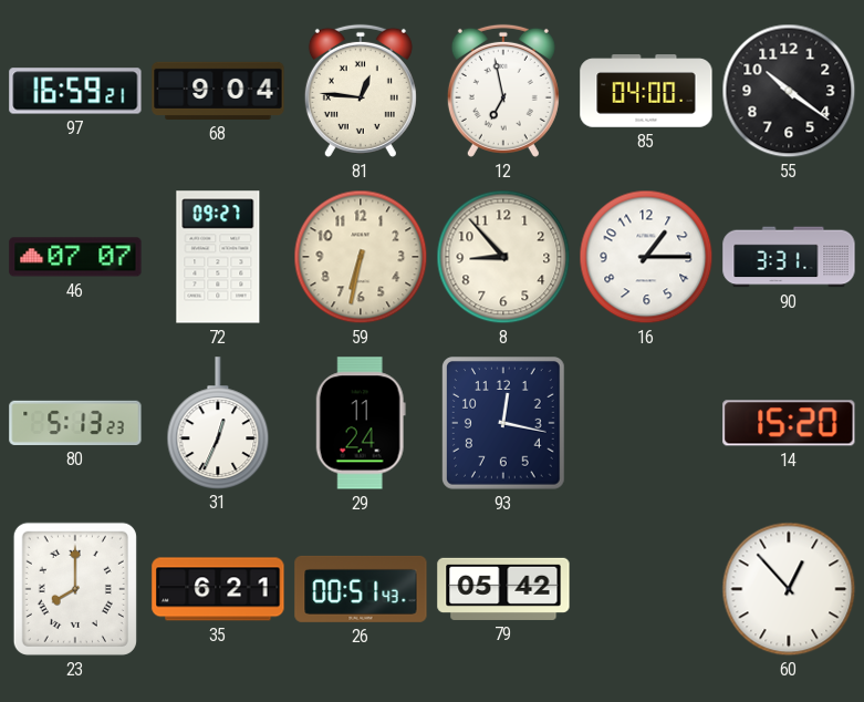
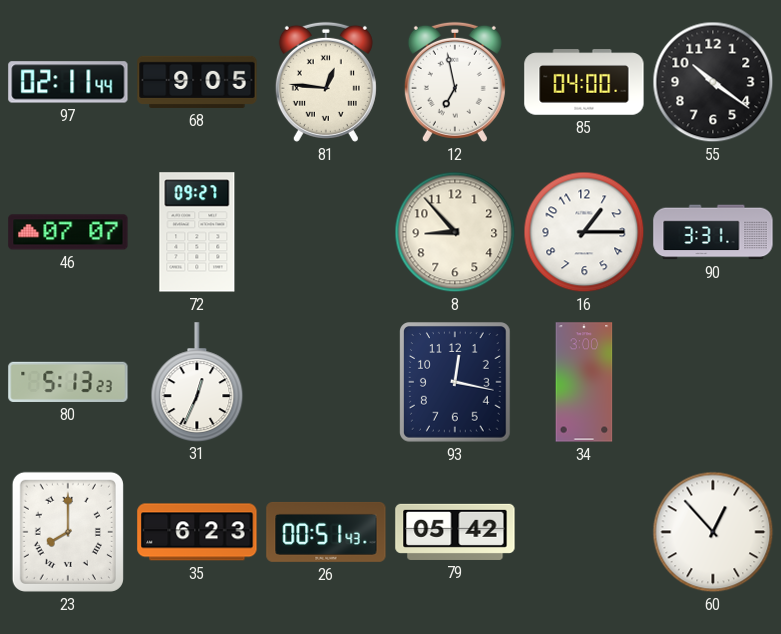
97: 16:59 -> 02:11 (68, 82)
68: 9:04 -> 9:05 (197, 82)
59: 6:32 -> none (361, 257)
29: 11:24 -> none (361, 423)
34: none -> 3:00 (584, 382)
14: 15:20 -> none (789, 423)
35: 6:21 -> 6:23 (197, 532)
